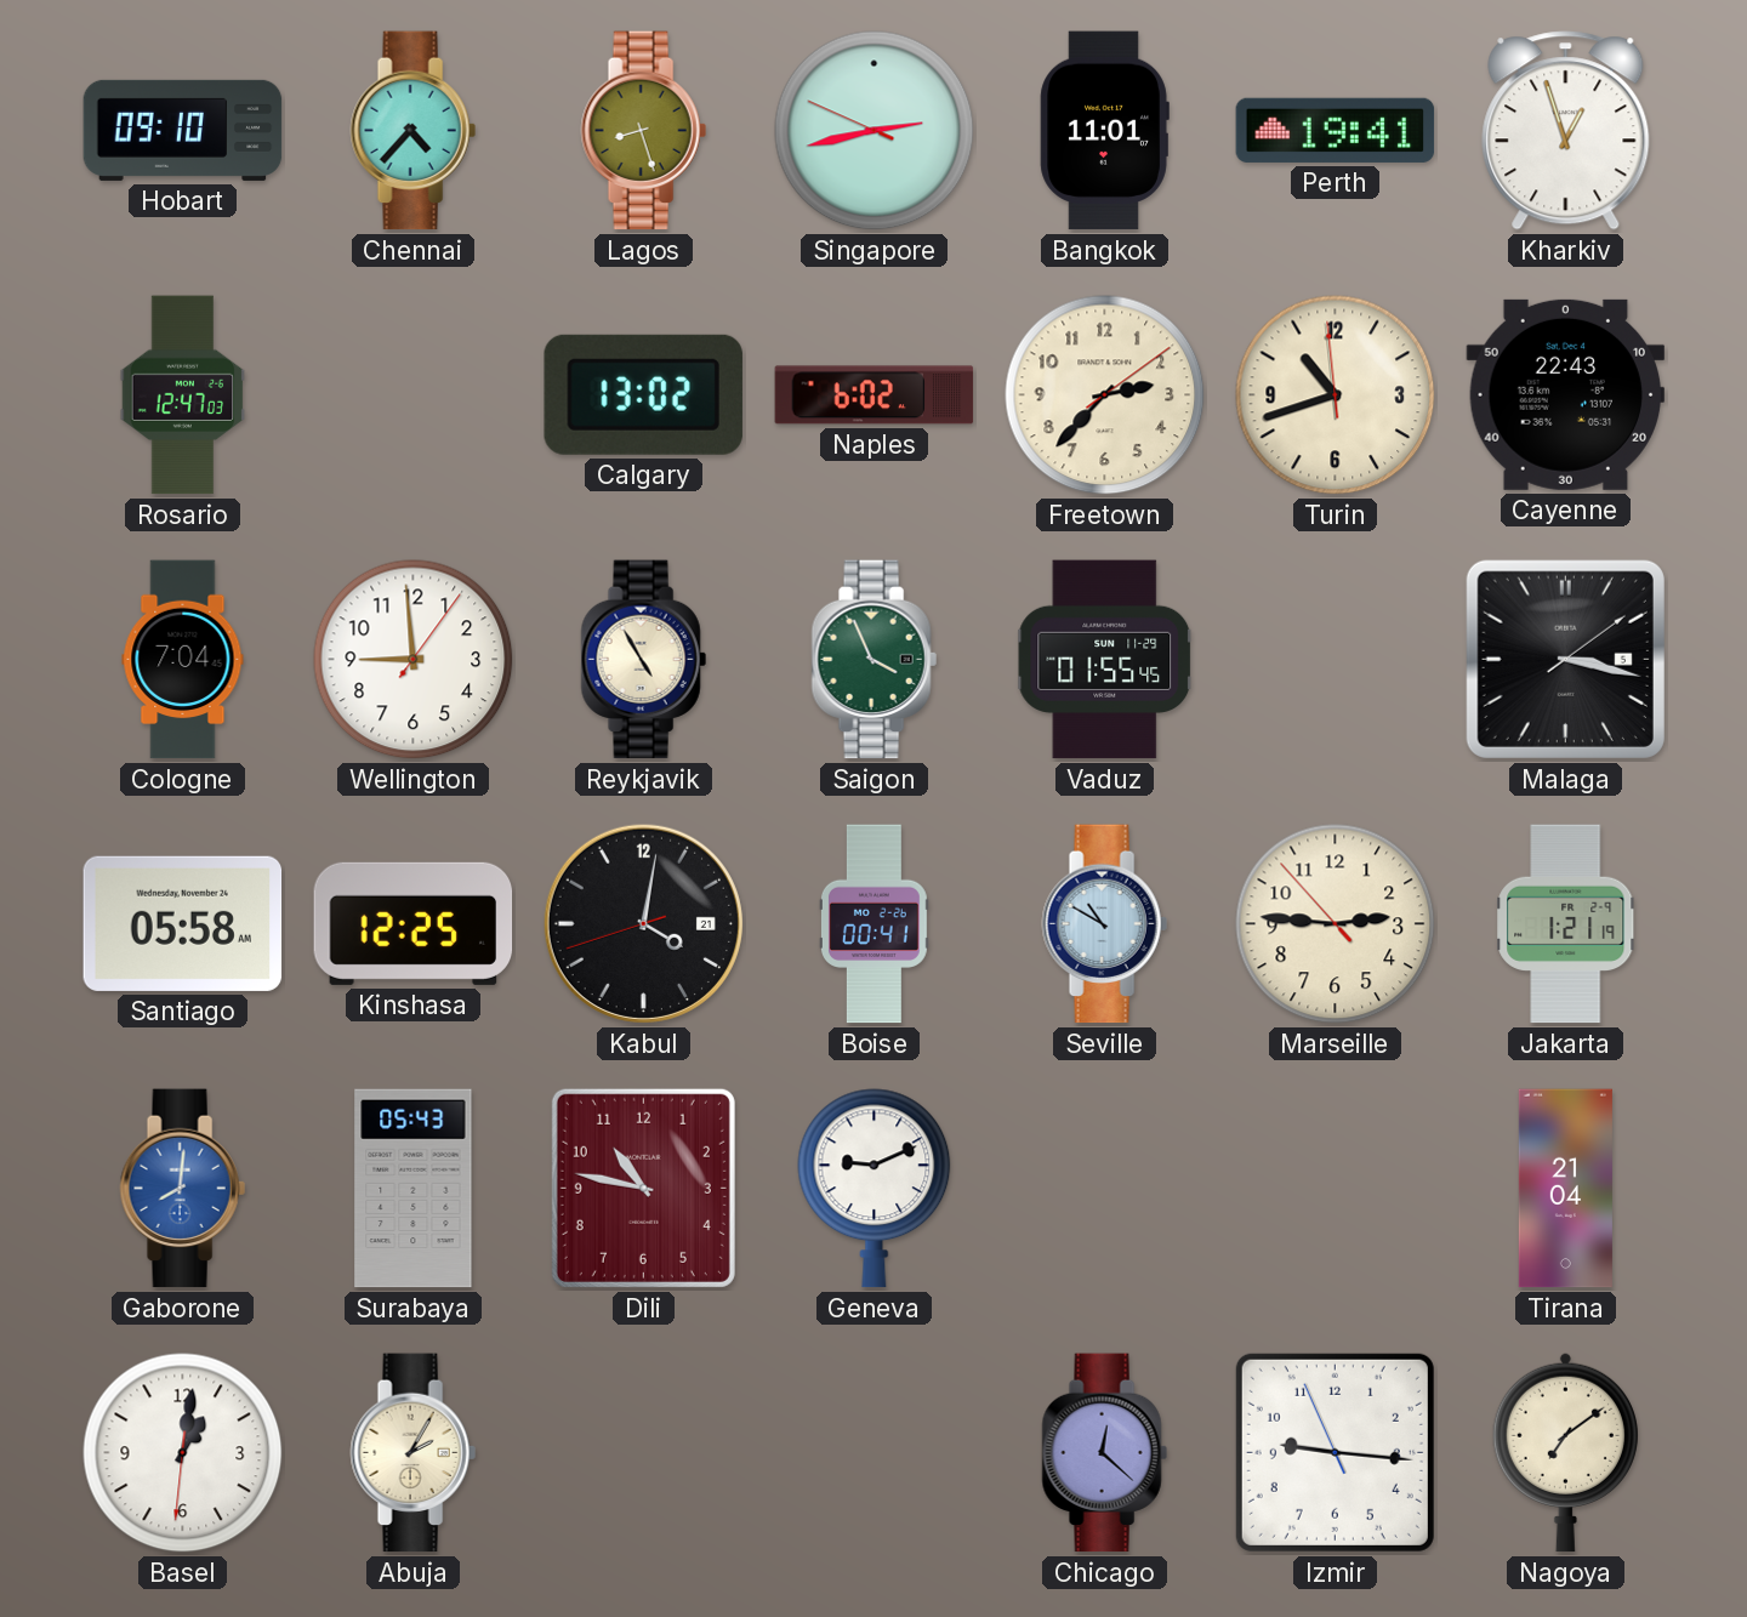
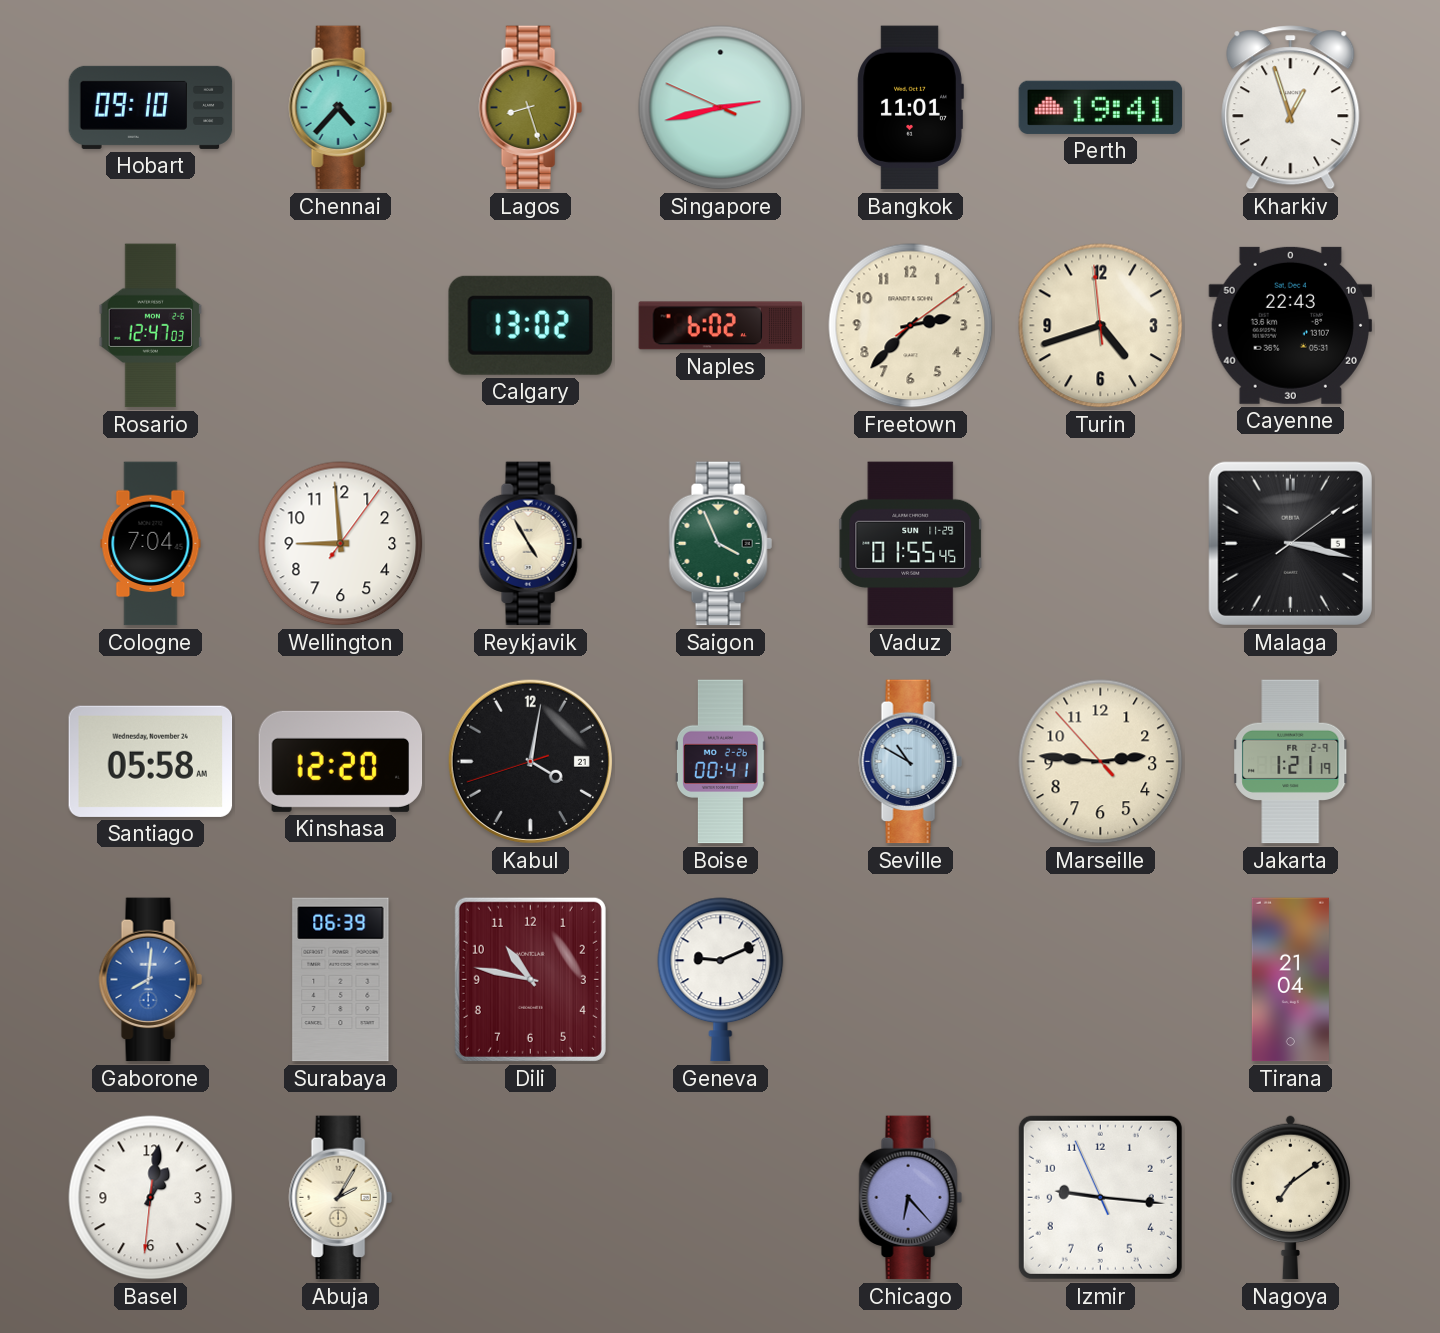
Turin: 10:41 -> 4:41 (1101, 326)
Kinshasa: 12:25 -> 12:20 (341, 761)
Surabaya: 05:43 -> 06:39 (341, 980)
Chicago: 12:22 -> 6:23 (910, 1198)
